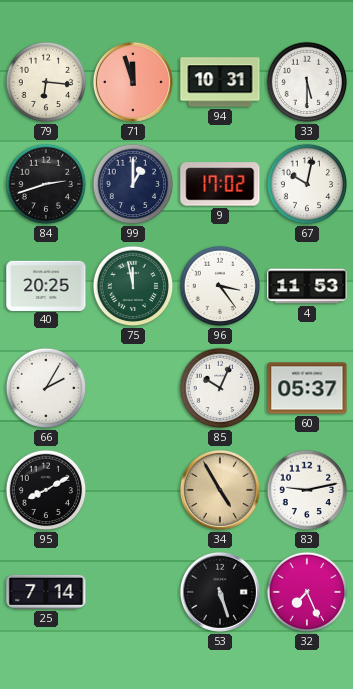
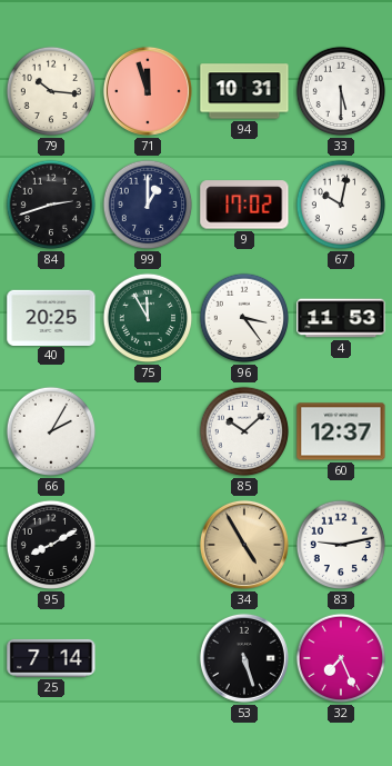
79: 6:16 -> 10:16 (51, 91)
75: 11:58 -> 11:55 (148, 318)
85: 10:04 -> 10:08 (244, 431)
60: 05:37 -> 12:37 (341, 431)
